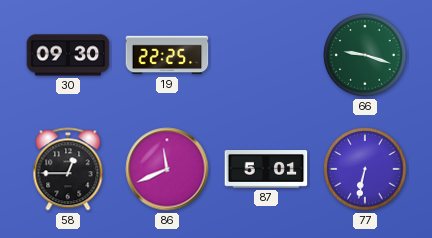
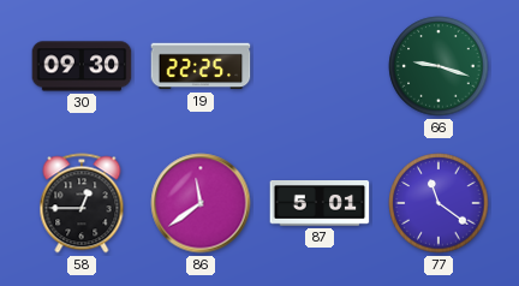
86: 11:41 -> 11:39 (201, 203)
77: 6:32 -> 11:21 (439, 203)
